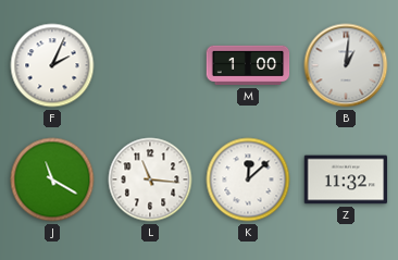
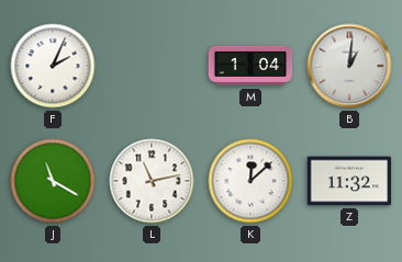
M: 1:00 -> 1:04 (250, 66)
L: 11:16 -> 11:13 (152, 181)
